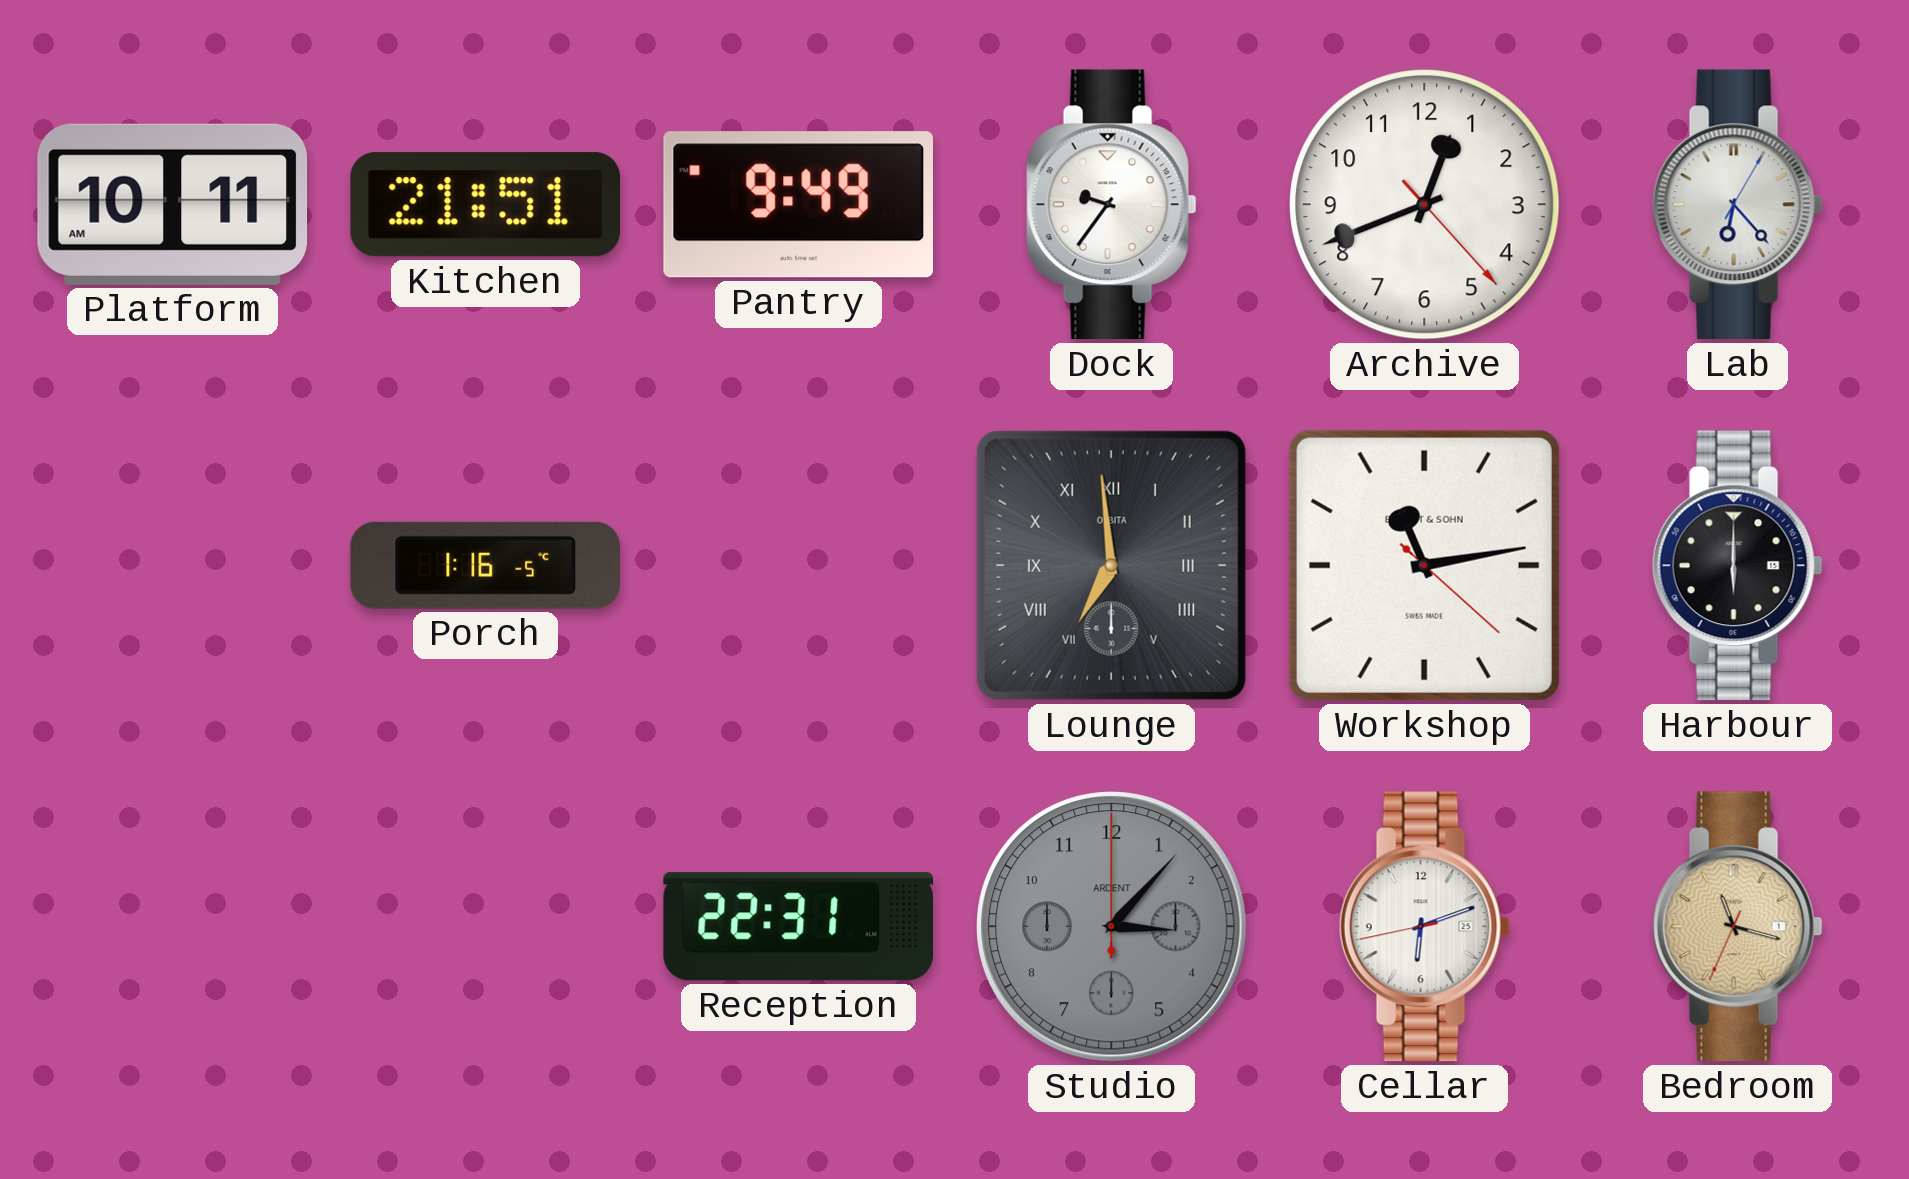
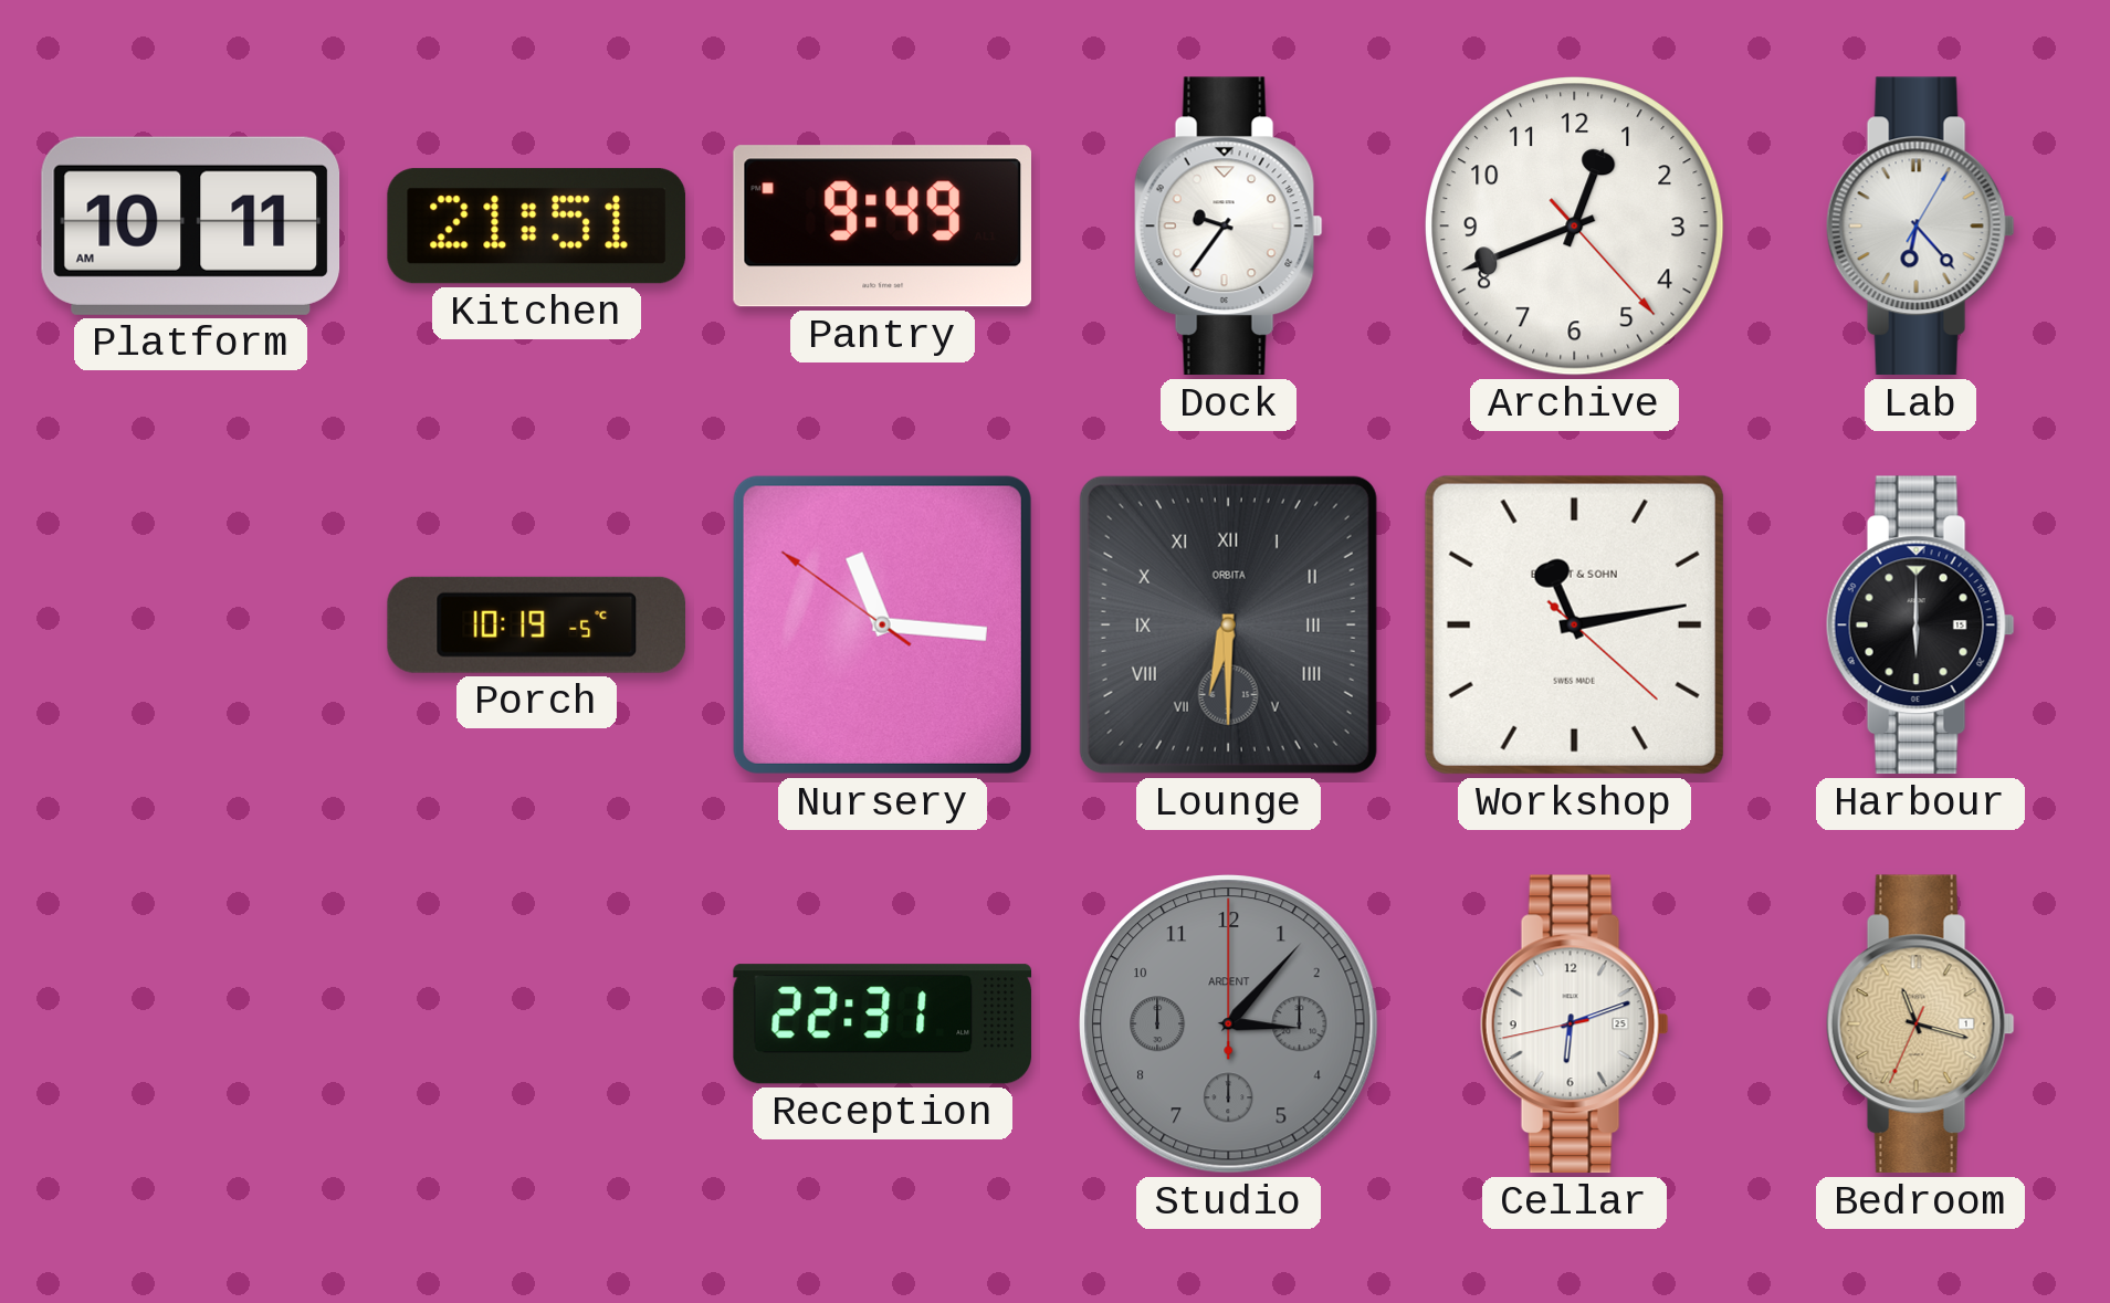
Porch: 1:16 -> 10:19 (536, 624)
Nursery: none -> 11:15 (882, 624)
Lounge: 6:59 -> 6:30 (1228, 624)
